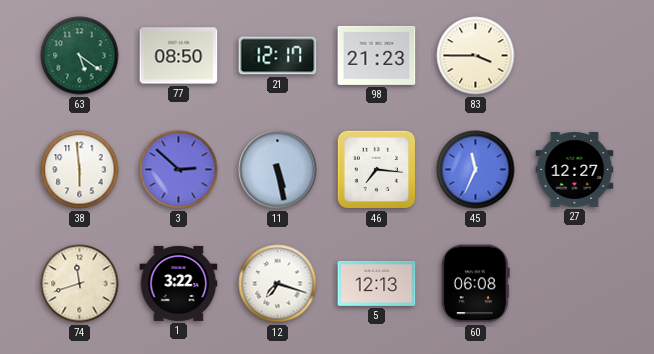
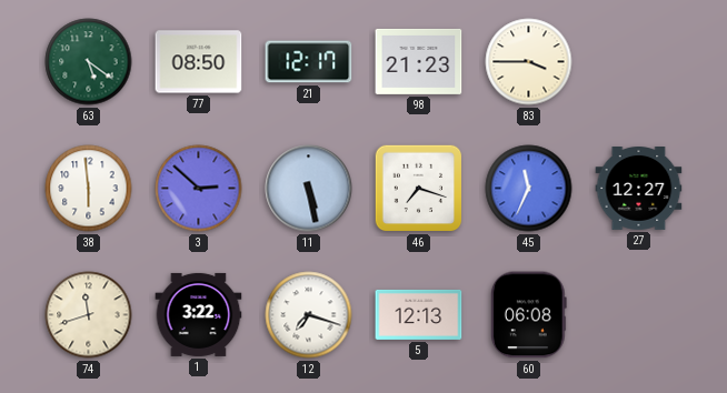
46: 7:16 -> 7:18 (419, 189)
